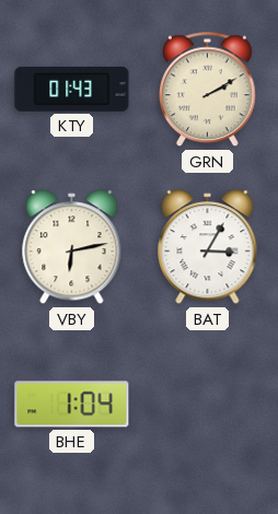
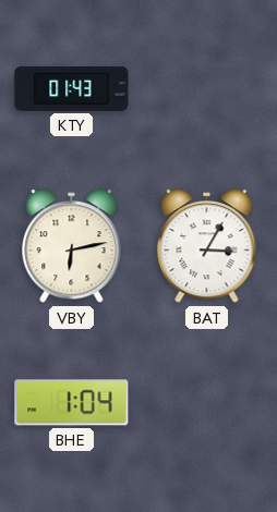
GRN: 2:10 -> none (208, 90)
